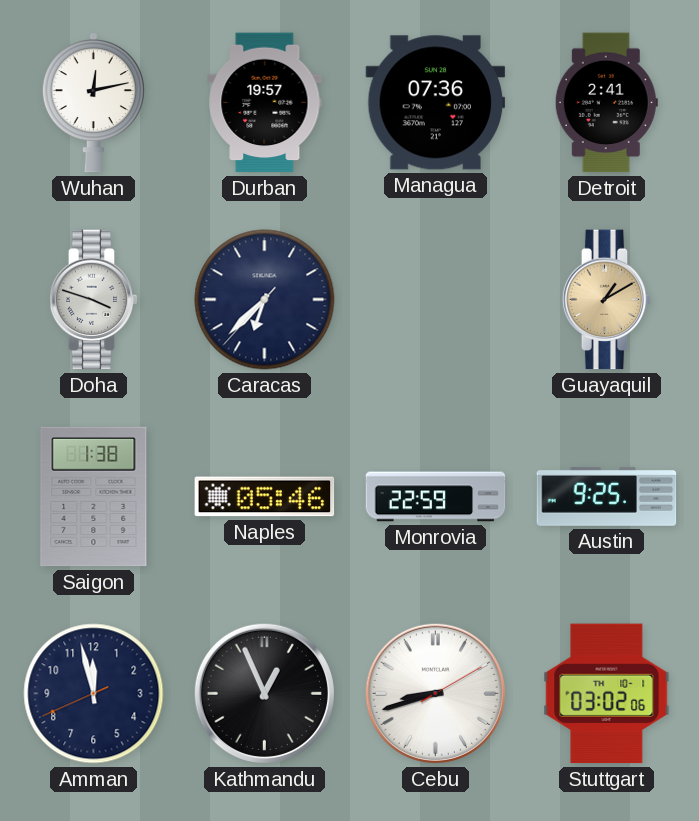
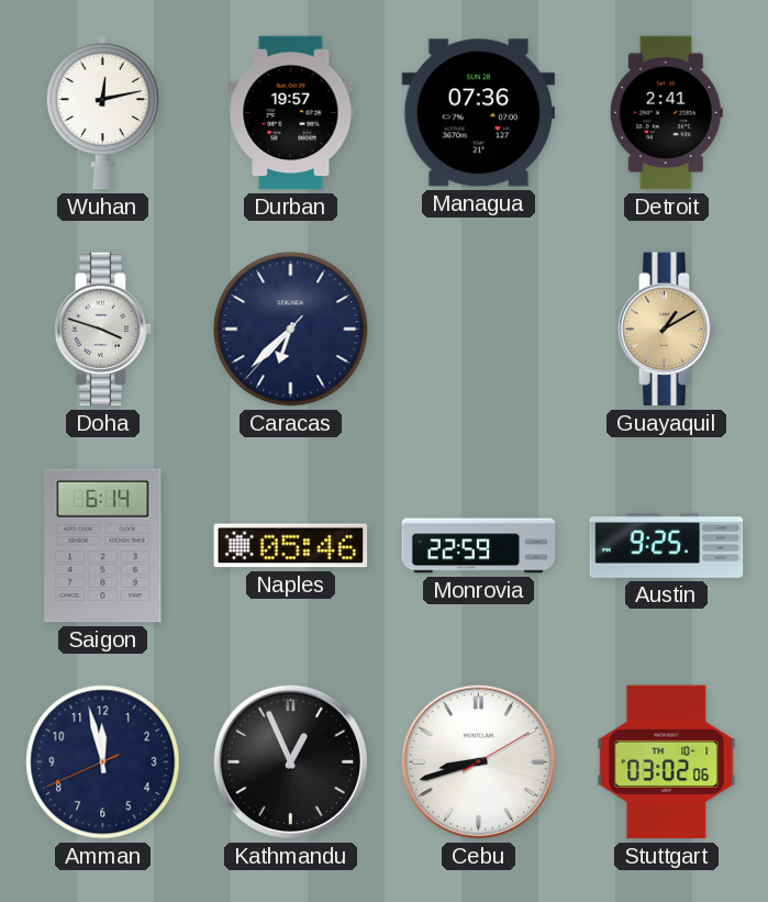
Saigon: 1:38 -> 6:14 (103, 546)
